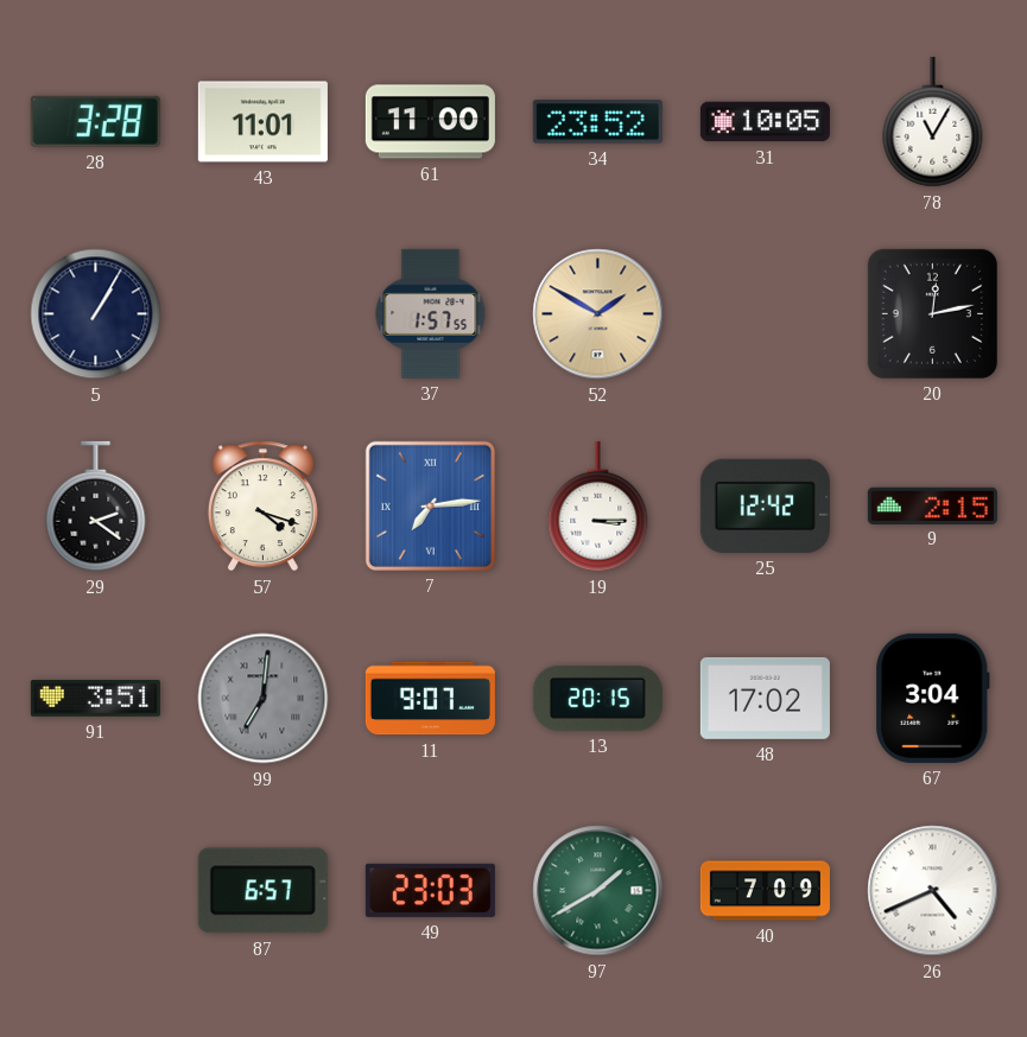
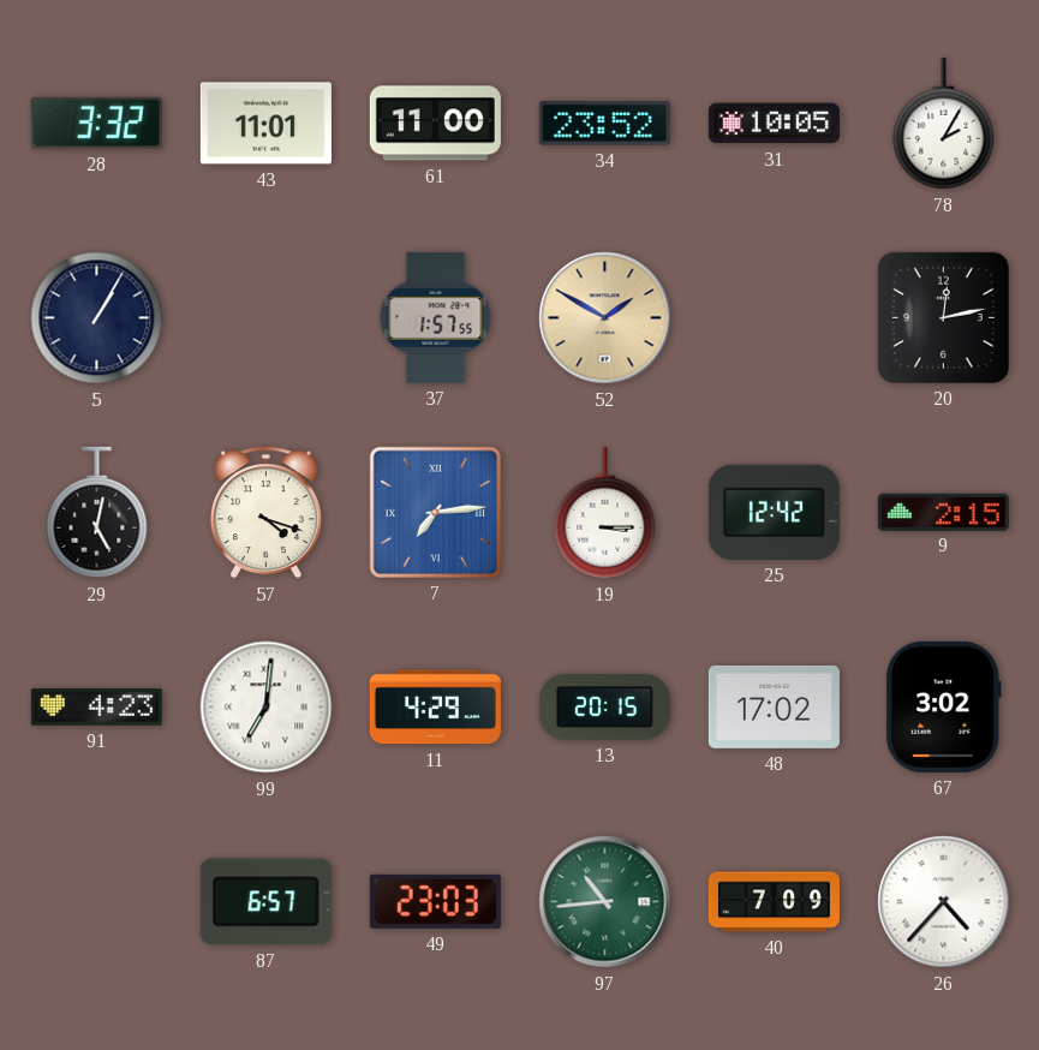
28: 3:28 -> 3:32 (96, 123)
78: 11:05 -> 2:05 (944, 124)
29: 2:21 -> 5:02 (97, 513)
91: 3:51 -> 4:23 (96, 708)
99 dial: grey -> white (267, 708)
11: 9:07 -> 4:29 (435, 708)
67: 3:04 -> 3:02 (944, 706)
97: 1:40 -> 10:44 (605, 902)
26: 4:41 -> 4:37 (944, 902)
